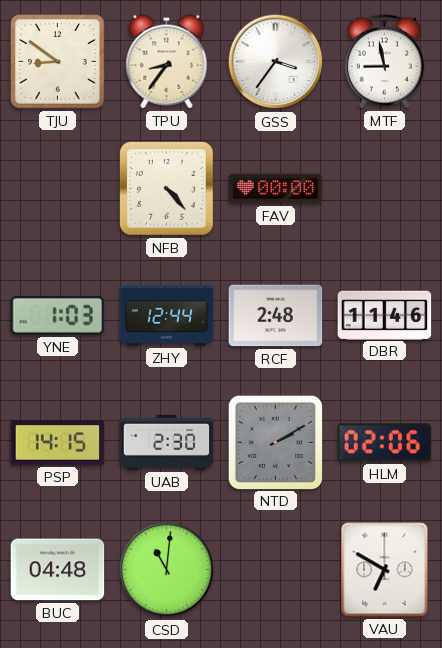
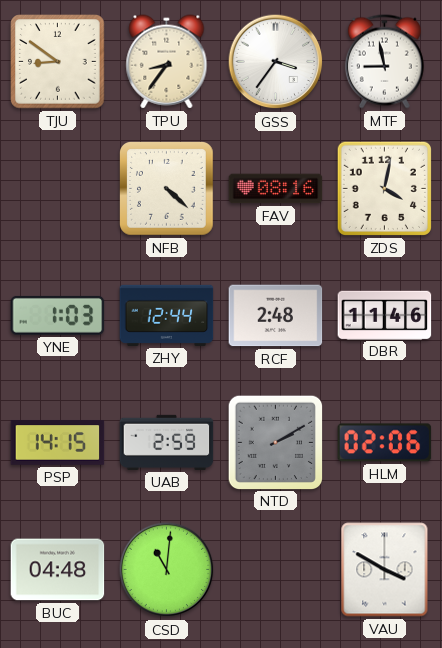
NFB: 4:23 -> 4:22 (167, 189)
FAV: 00:00 -> 08:16 (276, 189)
ZDS: none -> 4:02 (384, 188)
UAB: 2:30 -> 2:59 (167, 442)
VAU: 6:50 -> 3:50 (385, 570)
